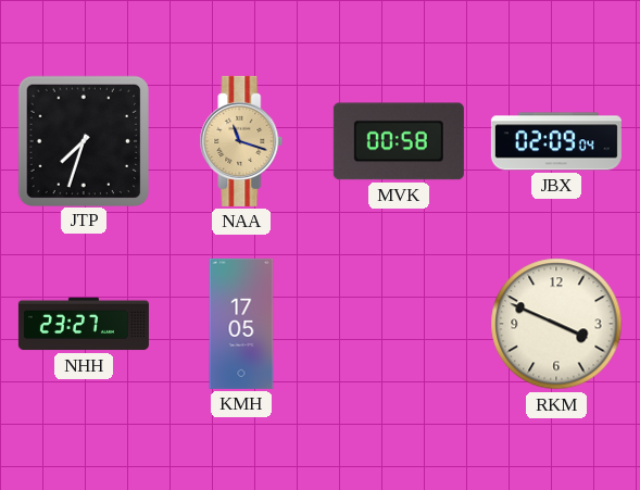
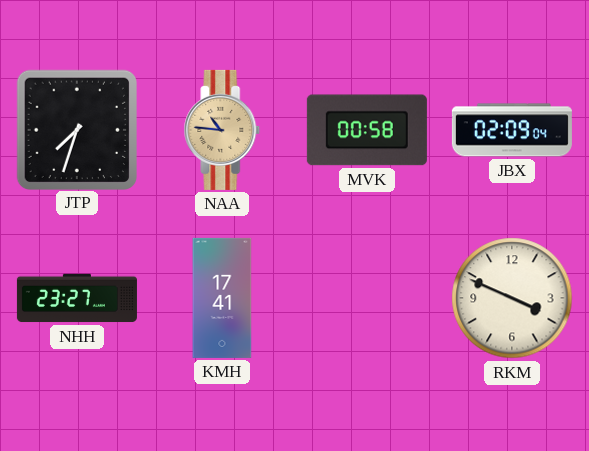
NAA: 11:18 -> 10:46 (222, 130)
KMH: 17:05 -> 17:41 (222, 298)
